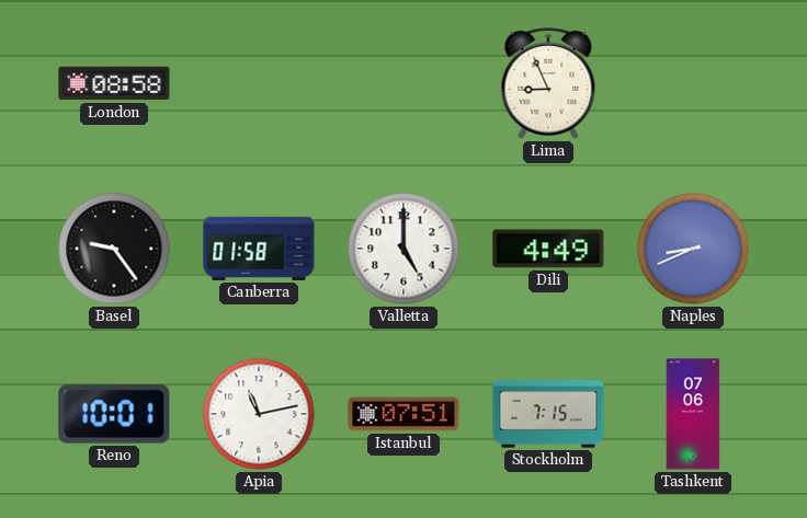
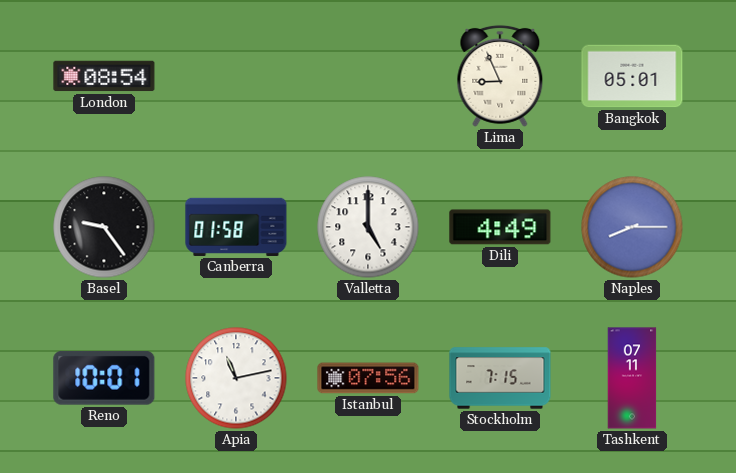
London: 08:58 -> 08:54 (104, 76)
Bangkok: none -> 05:01 (632, 76)
Naples: 8:41 -> 8:15 (632, 227)
Istanbul: 07:51 -> 07:56 (368, 378)
Tashkent: 07:06 -> 07:11 (632, 378)
